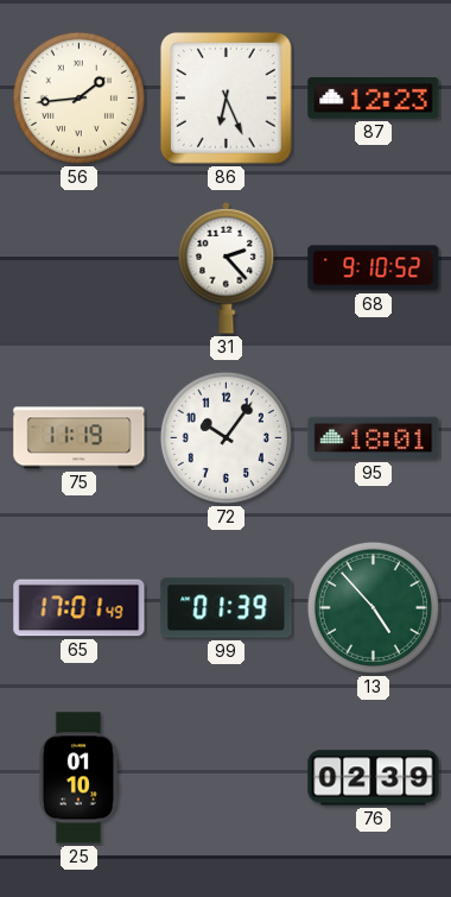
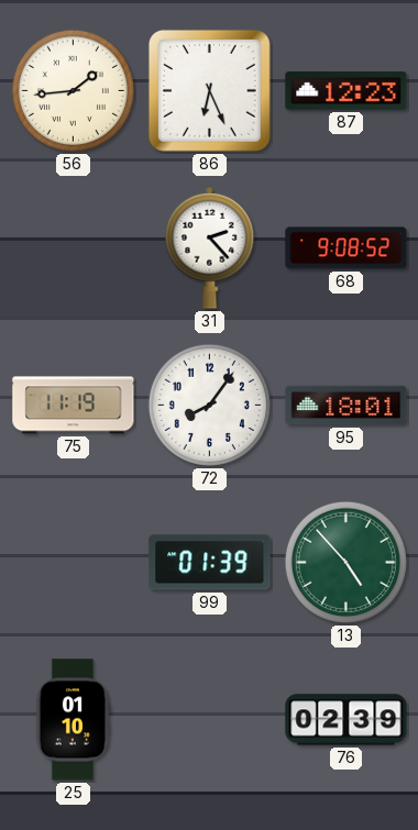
68: 9:10 -> 9:08 (346, 248)
72: 10:06 -> 8:06 (209, 405)
65: 17:01 -> none (80, 608)
